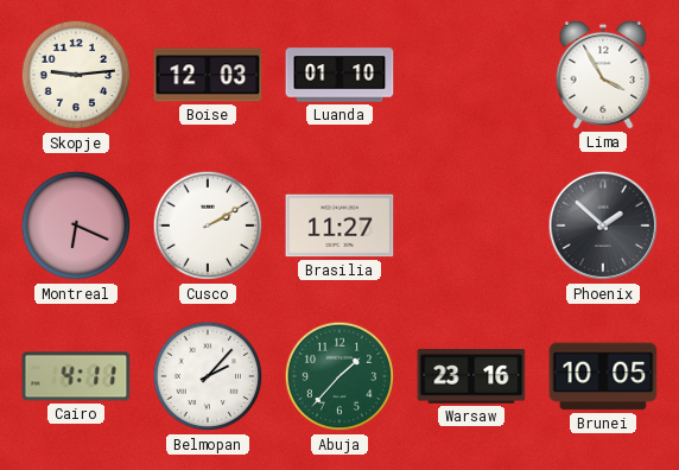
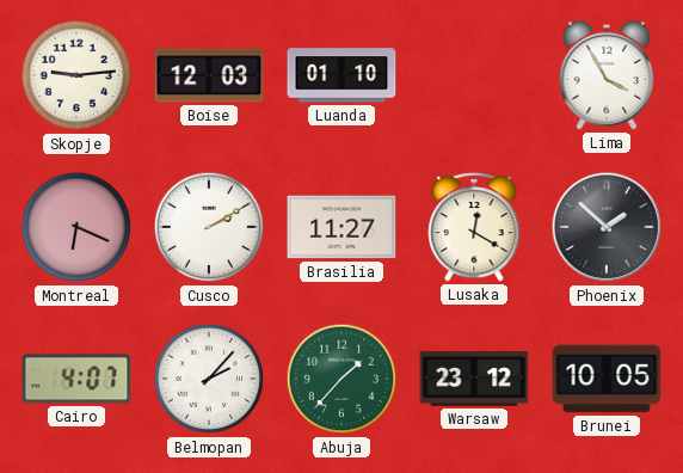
Lusaka: none -> 12:20 (474, 227)
Cairo: 4:11 -> 4:07 (76, 379)
Warsaw: 23:16 -> 23:12 (474, 379)
